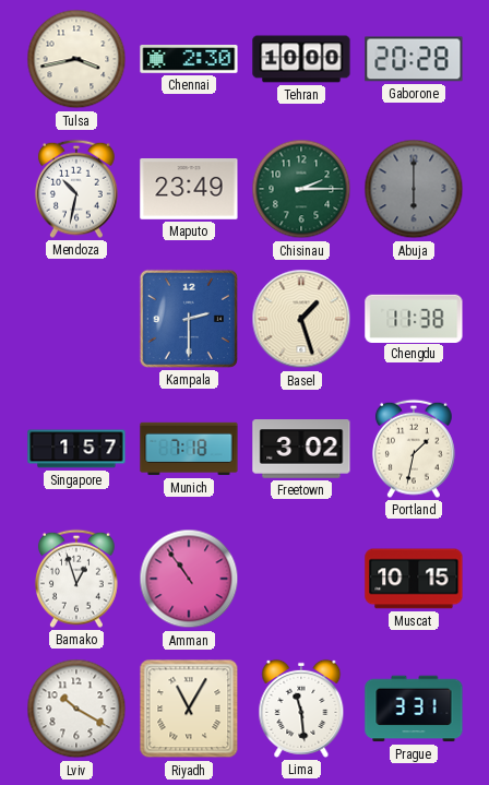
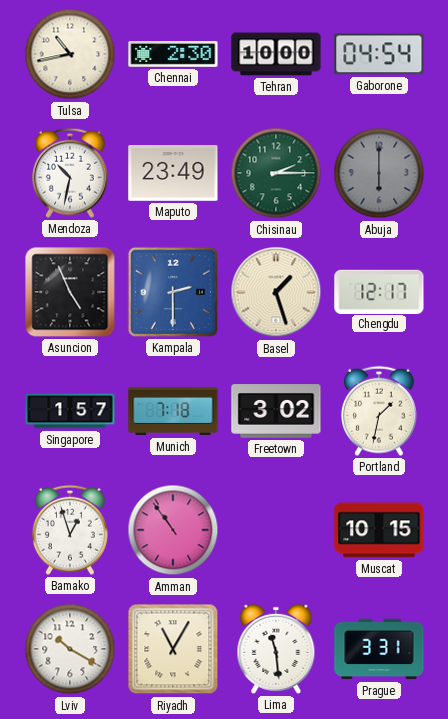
Tulsa: 3:43 -> 10:43 (70, 54)
Gaborone: 20:28 -> 04:54 (379, 54)
Asuncion: none -> 4:56 (70, 292)
Chengdu: 11:38 -> 12:17 (379, 291)
